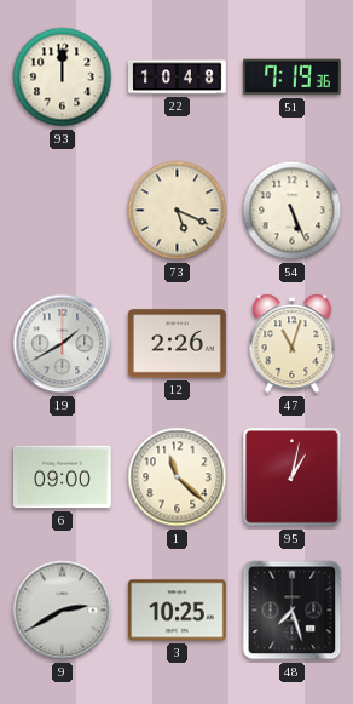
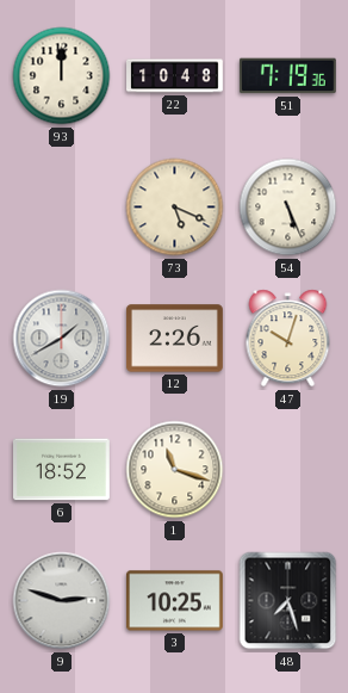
47: 11:03 -> 10:03 (288, 339)
6: 09:00 -> 18:52 (62, 470)
1: 11:22 -> 11:18 (175, 470)
95: 1:02 -> none (293, 477)
9: 2:40 -> 2:48 (62, 601)
